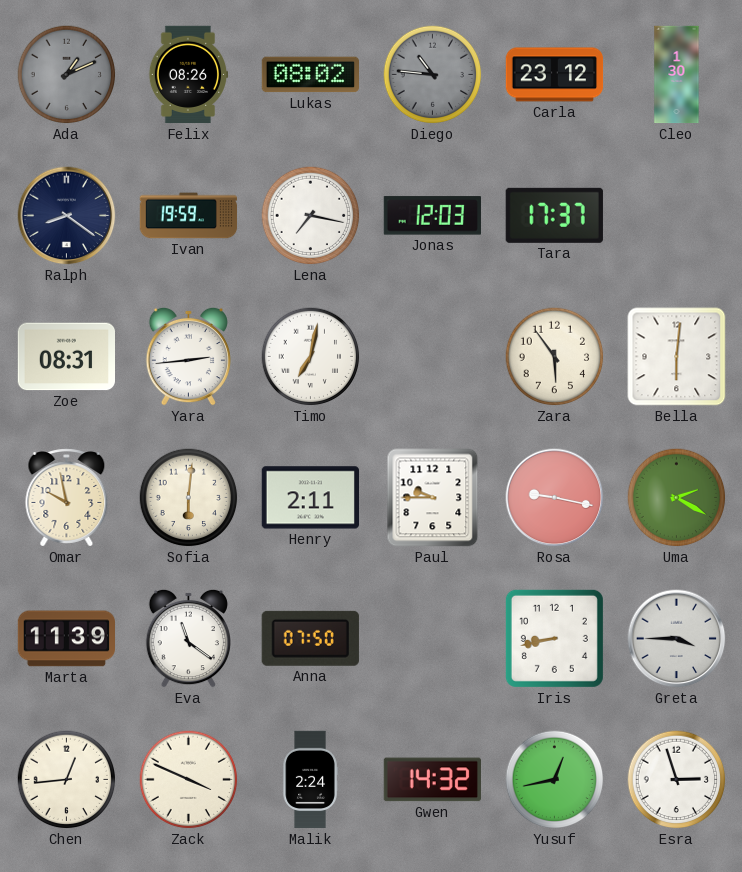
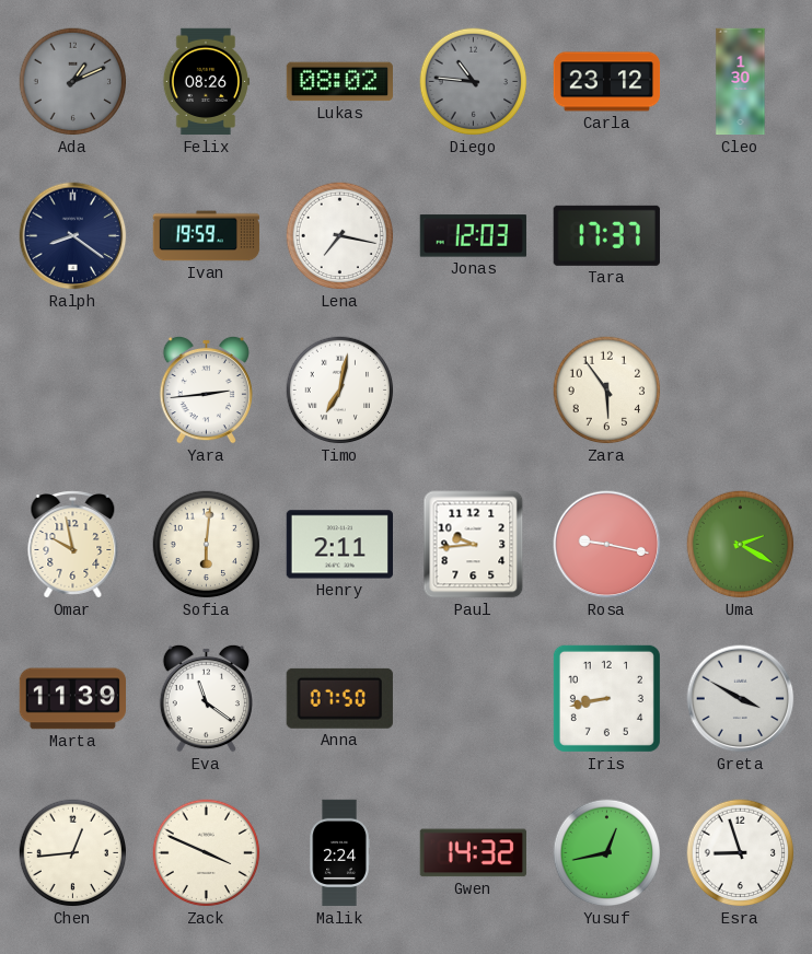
Zoe: 08:31 -> none (66, 357)
Bella: 6:01 -> none (677, 357)
Paul: 9:45 -> 9:44 (474, 545)
Greta: 3:45 -> 3:50 (741, 699)
Esra: 2:57 -> 8:57 (741, 853)
